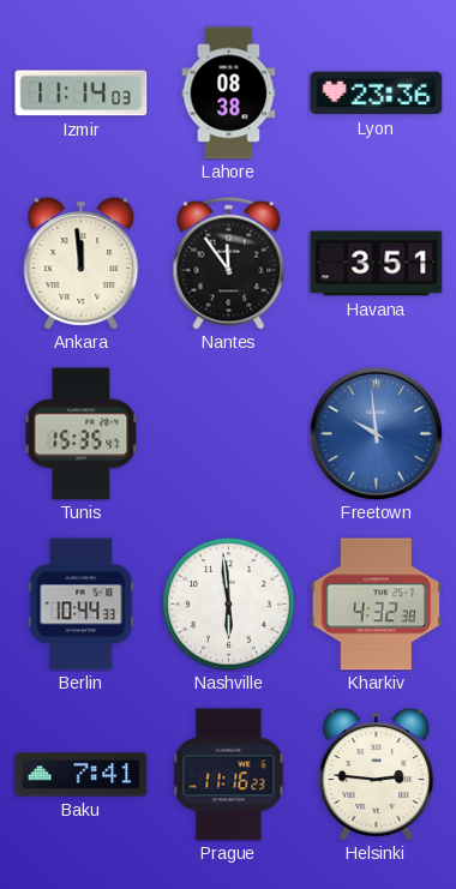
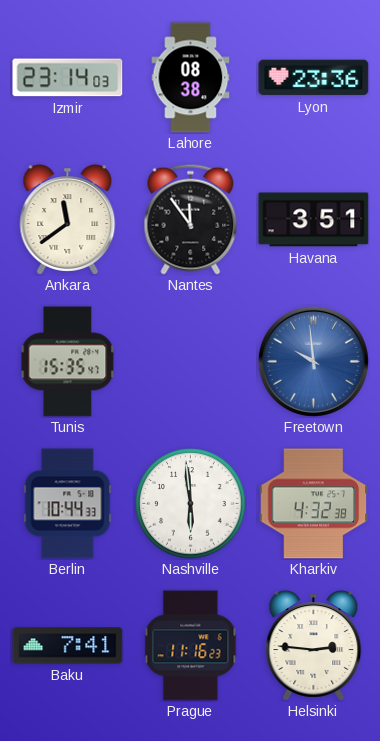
Izmir: 11:14 -> 23:14 (68, 78)
Ankara: 11:59 -> 11:39 (68, 220)
